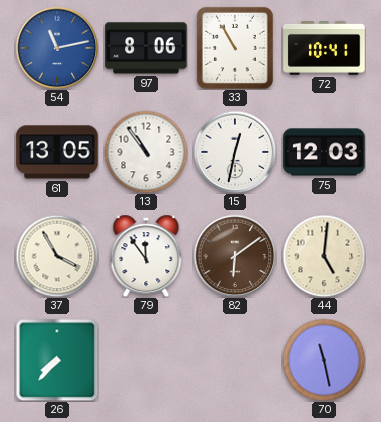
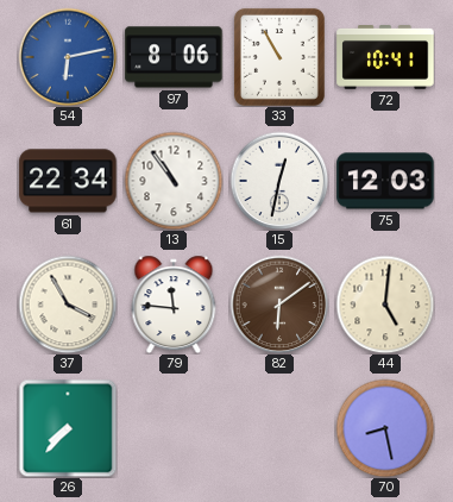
54: 11:13 -> 6:13 (68, 57)
61: 13:05 -> 22:34 (68, 181)
79: 11:54 -> 11:46 (174, 305)
70: 11:28 -> 8:28 (385, 428)
